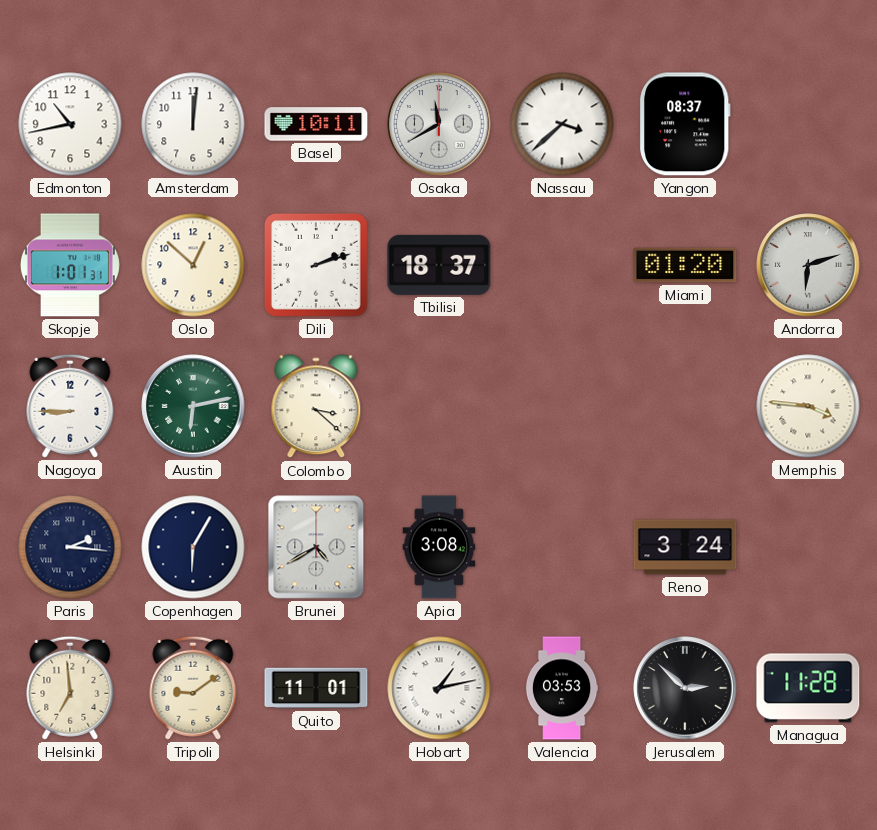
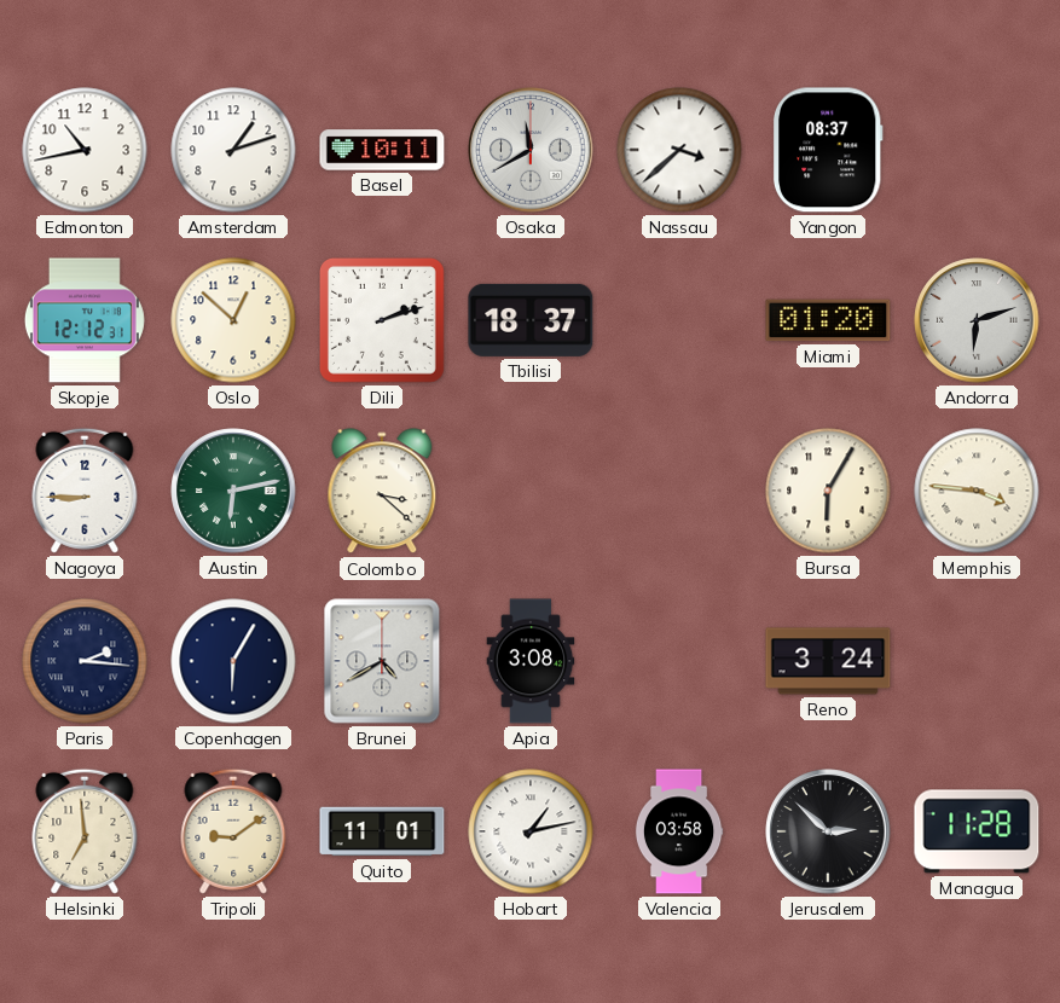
Amsterdam: 12:01 -> 1:12 (233, 150)
Skopje: 1:01 -> 12:12 (85, 320)
Bursa: none -> 6:05 (828, 491)
Valencia: 03:53 -> 03:58 (679, 831)
